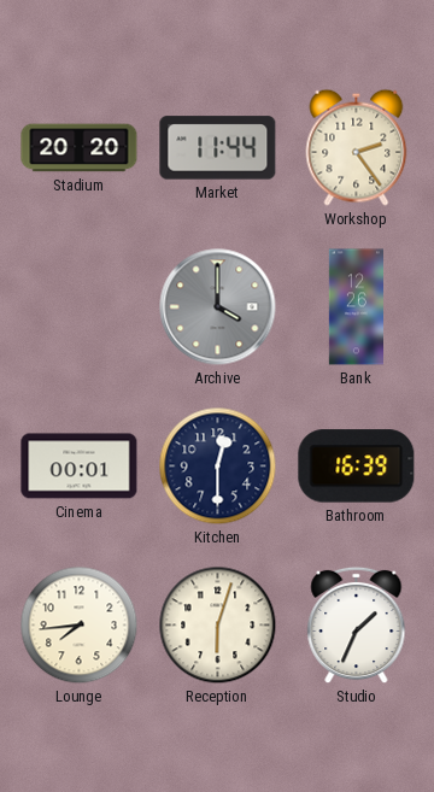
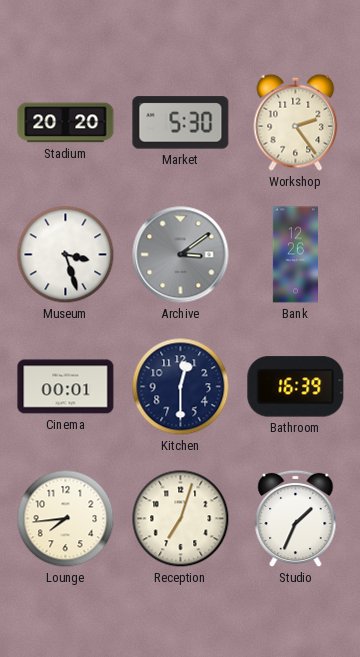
Market: 11:44 -> 5:30 (181, 123)
Museum: none -> 3:27 (66, 255)
Archive: 4:00 -> 3:09 (181, 255)
Reception: 6:03 -> 7:03 (181, 519)
